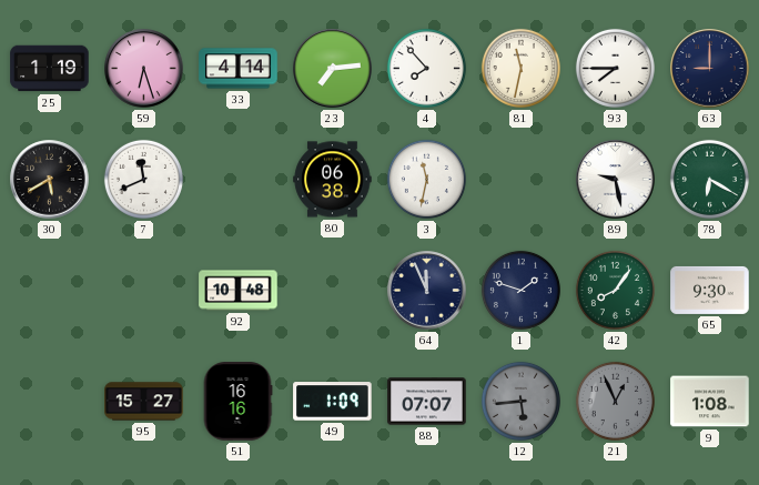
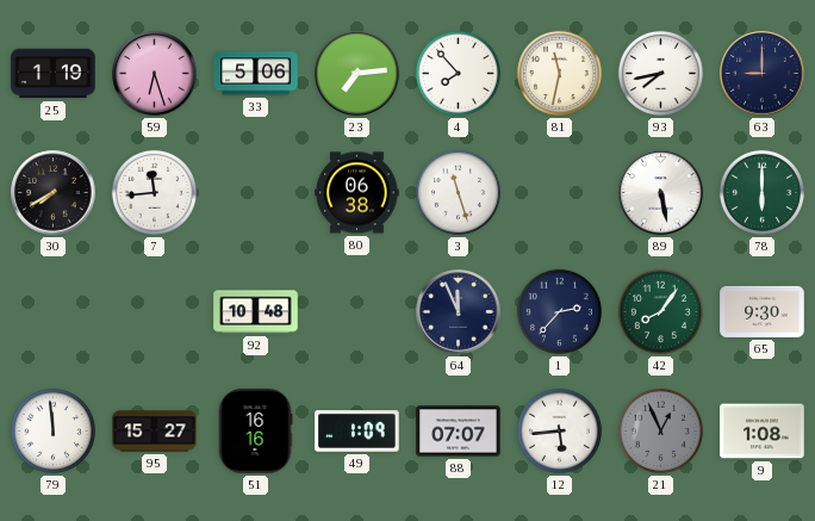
33: 4:14 -> 5:06 (256, 74)
93: 7:45 -> 7:43 (660, 73)
30: 5:40 -> 7:40 (54, 193)
7: 11:41 -> 11:44 (154, 192)
3: 11:32 -> 11:27 (458, 192)
89: 9:28 -> 5:28 (661, 193)
78: 6:20 -> 6:00 (761, 192)
1: 1:48 -> 2:37 (559, 311)
79: none -> 11:59 (52, 430)
12 dial: grey -> white (559, 430)
